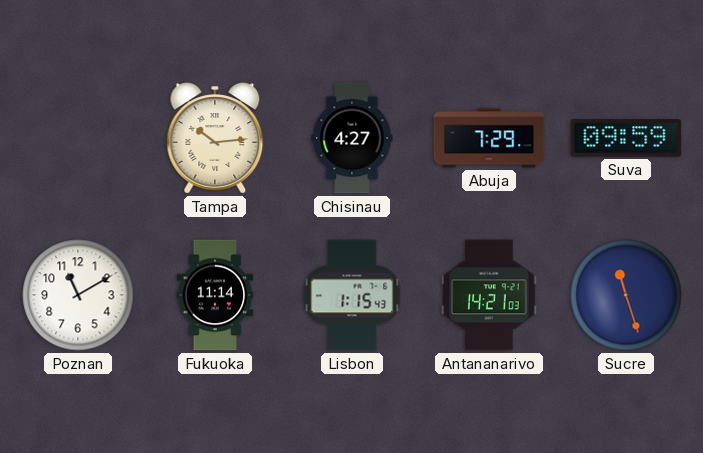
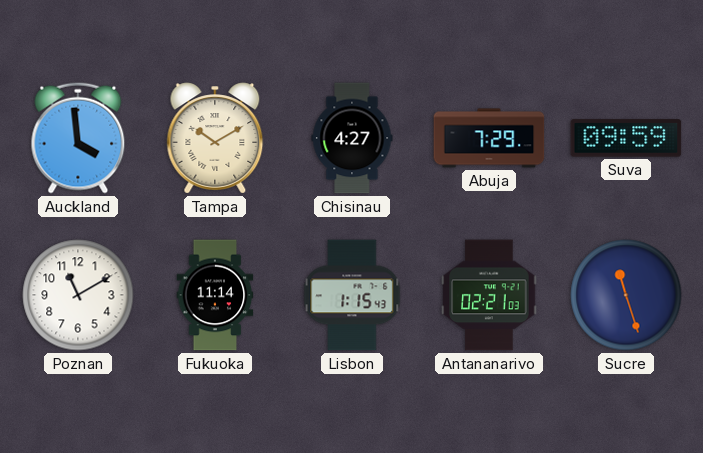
Auckland: none -> 3:59 (78, 138)
Tampa: 10:14 -> 10:10 (215, 138)
Antananarivo: 14:21 -> 02:21 (489, 295)
